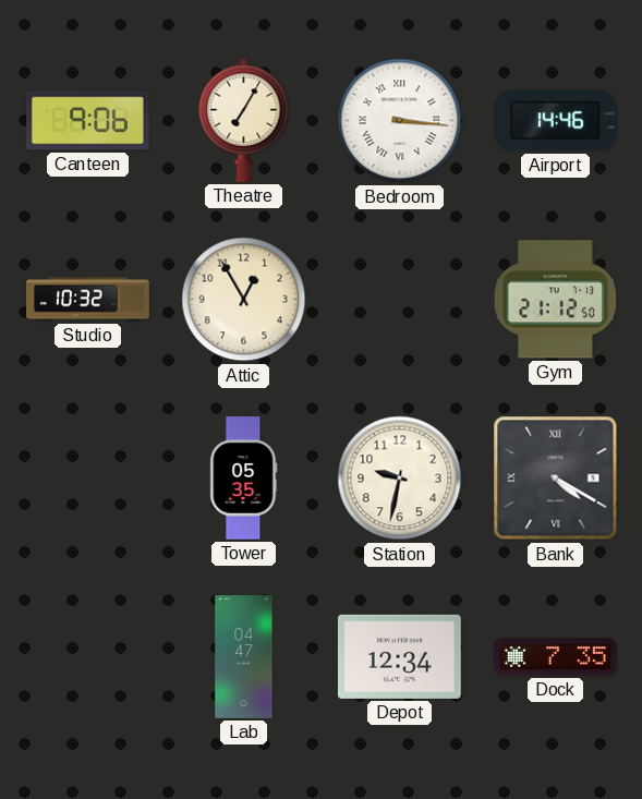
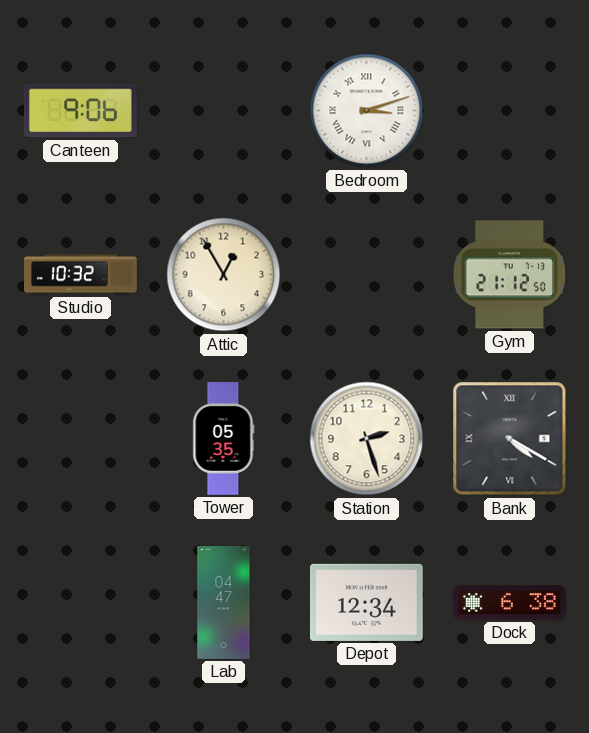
Theatre: 7:05 -> none (244, 120)
Bedroom: 3:16 -> 3:12 (367, 111)
Airport: 14:46 -> none (555, 121)
Station: 9:32 -> 2:27 (367, 439)
Dock: 7:35 -> 6:38 (510, 603)
